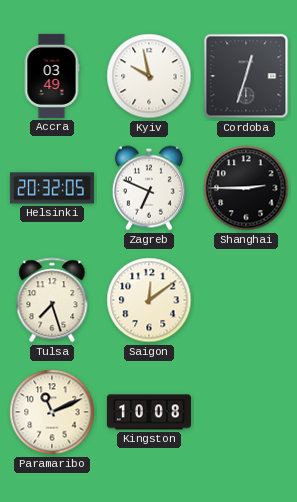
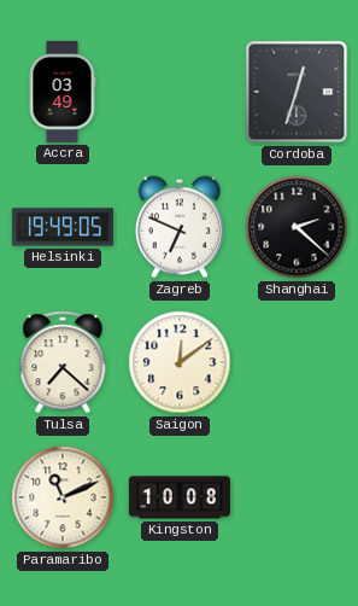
Kyiv: 9:58 -> none (149, 76)
Helsinki: 20:32 -> 19:49 (63, 227)
Shanghai: 2:45 -> 2:22 (297, 227)
Tulsa: 7:27 -> 7:22 (63, 362)
